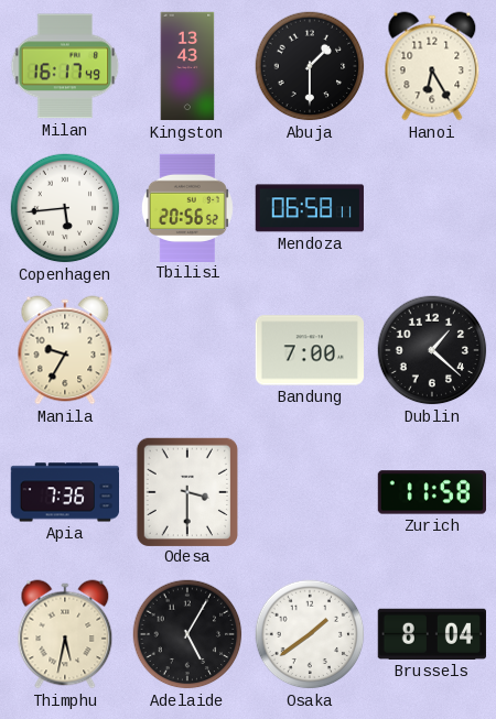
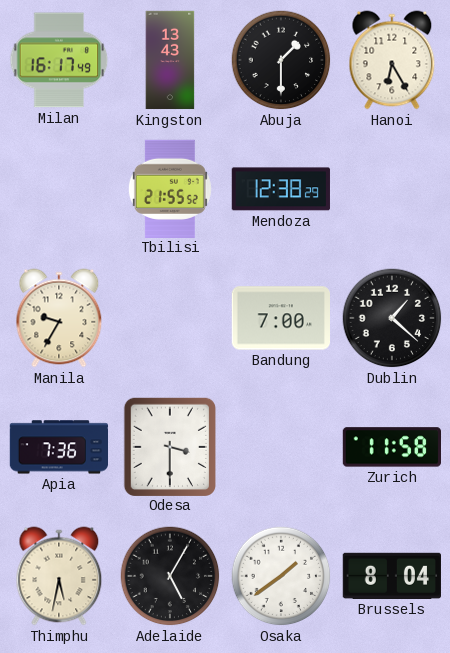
Copenhagen: 5:44 -> none (65, 208)
Tbilisi: 20:56 -> 21:55 (170, 188)
Mendoza: 06:58 -> 12:38 (281, 189)
